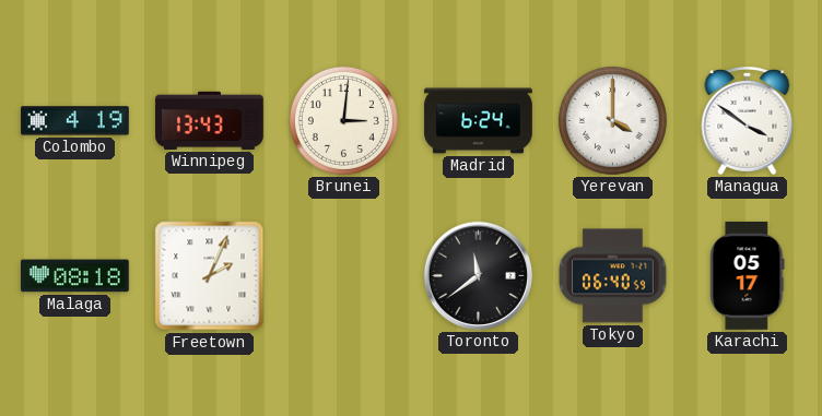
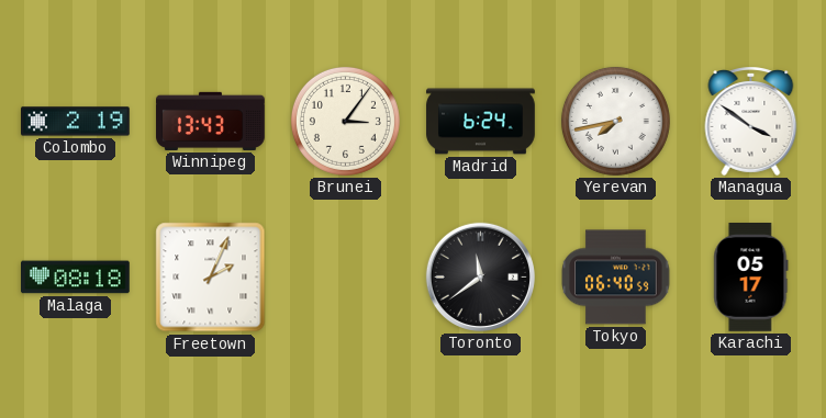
Colombo: 4:19 -> 2:19 (76, 122)
Brunei: 3:01 -> 3:06 (345, 121)
Yerevan: 4:00 -> 7:43 (615, 121)
